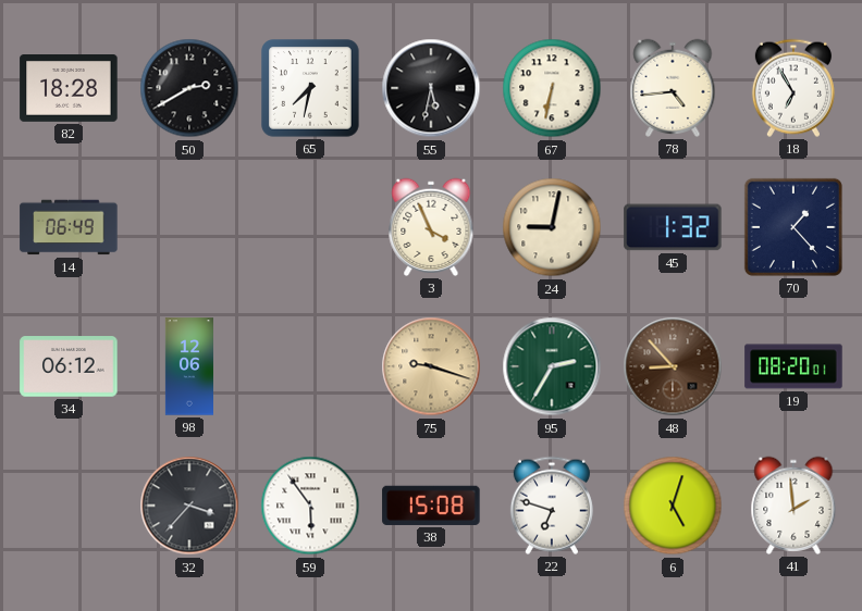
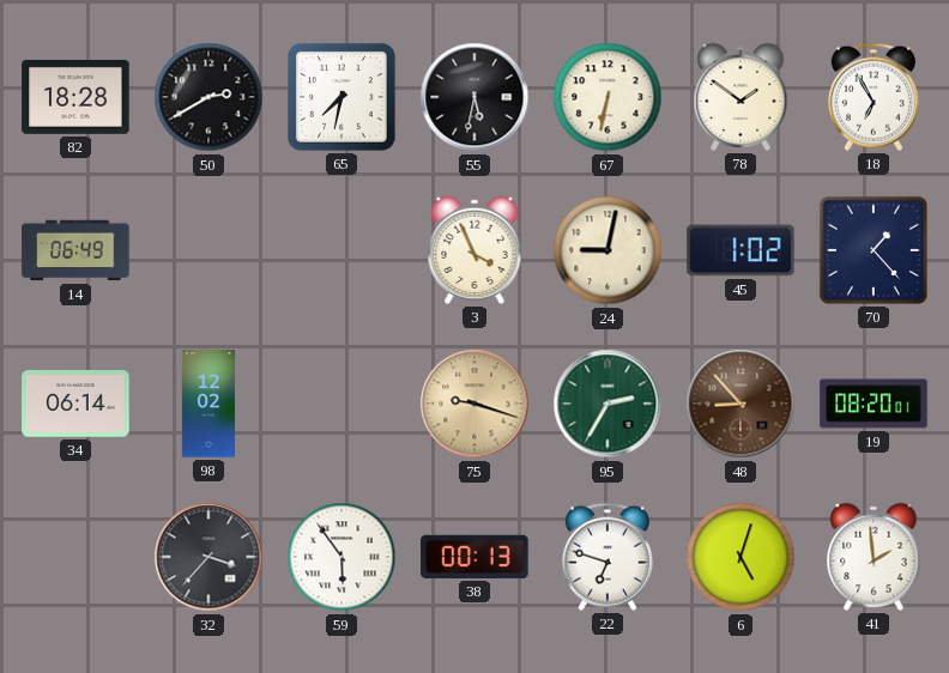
78: 4:44 -> 1:51 (741, 97)
45: 1:32 -> 1:02 (741, 250)
34: 06:12 -> 06:14 (75, 404)
98: 12:06 -> 12:02 (207, 404)
38: 15:08 -> 00:13 (475, 557)
